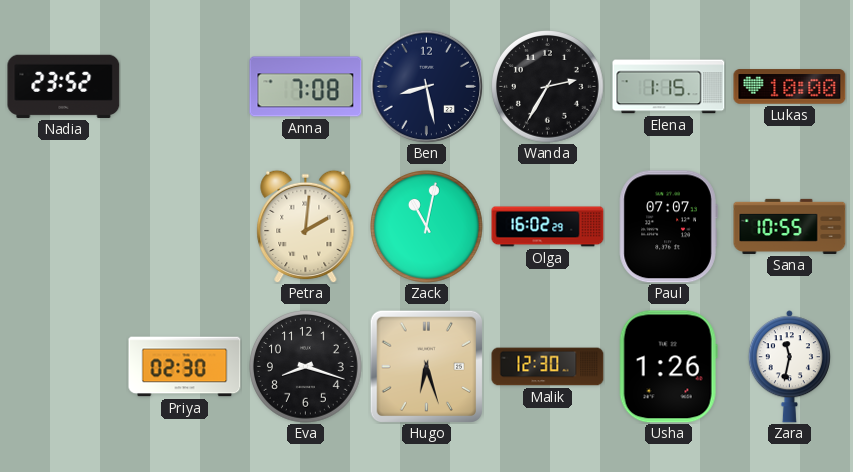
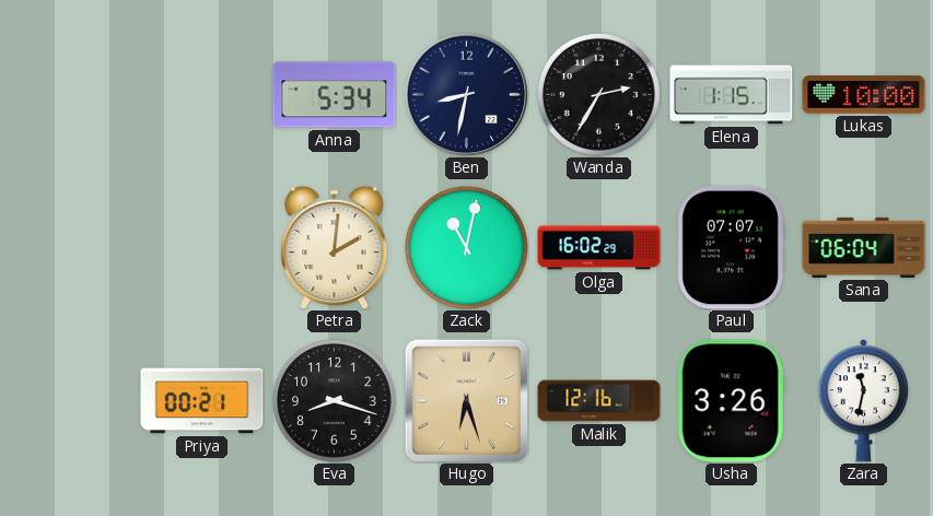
Nadia: 23:52 -> none (64, 86)
Anna: 7:08 -> 5:34 (335, 95)
Ben: 8:28 -> 8:32 (466, 94)
Sana: 10:55 -> 06:04 (864, 247)
Priya: 02:30 -> 00:21 (202, 401)
Malik: 12:30 -> 12:16 (599, 401)
Usha: 1:26 -> 3:26 (731, 401)
